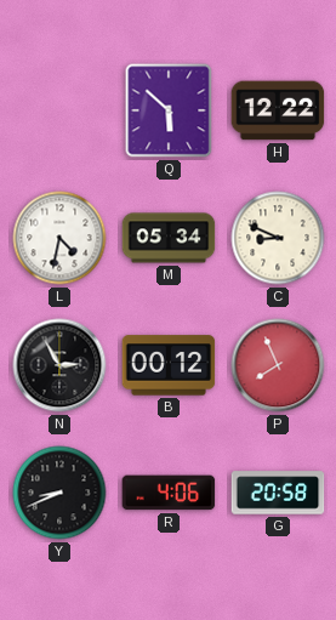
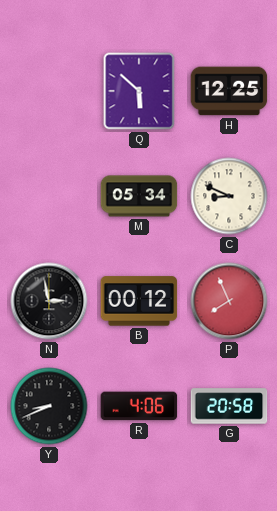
H: 12:22 -> 12:25 (229, 91)
L: 4:32 -> none (59, 238)
N: 2:55 -> 2:58 (49, 301)
